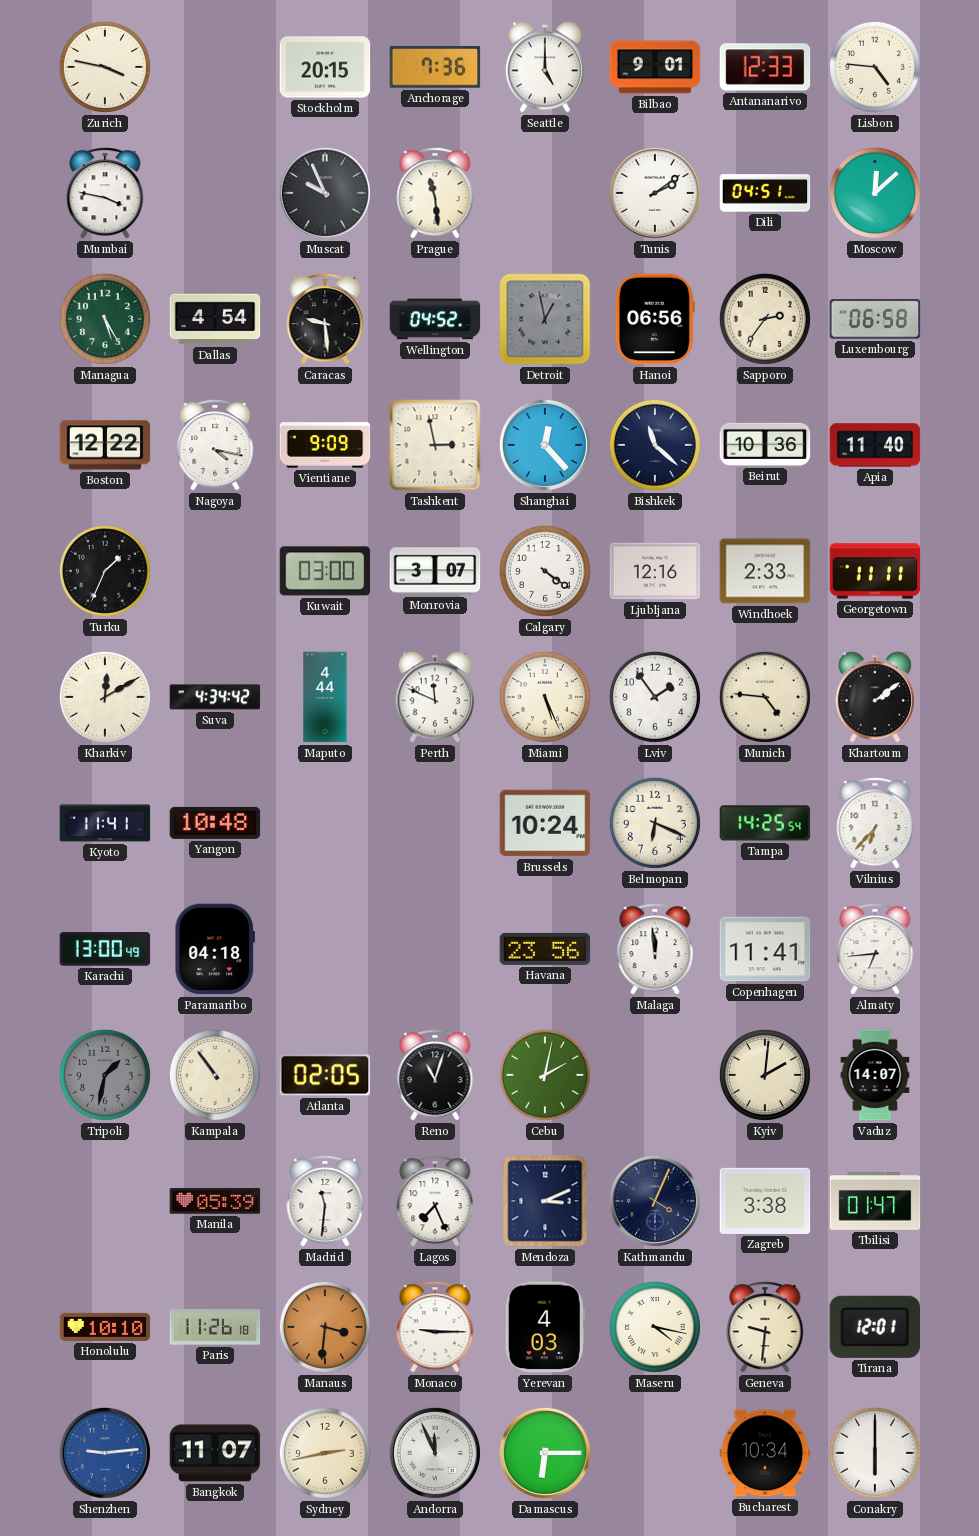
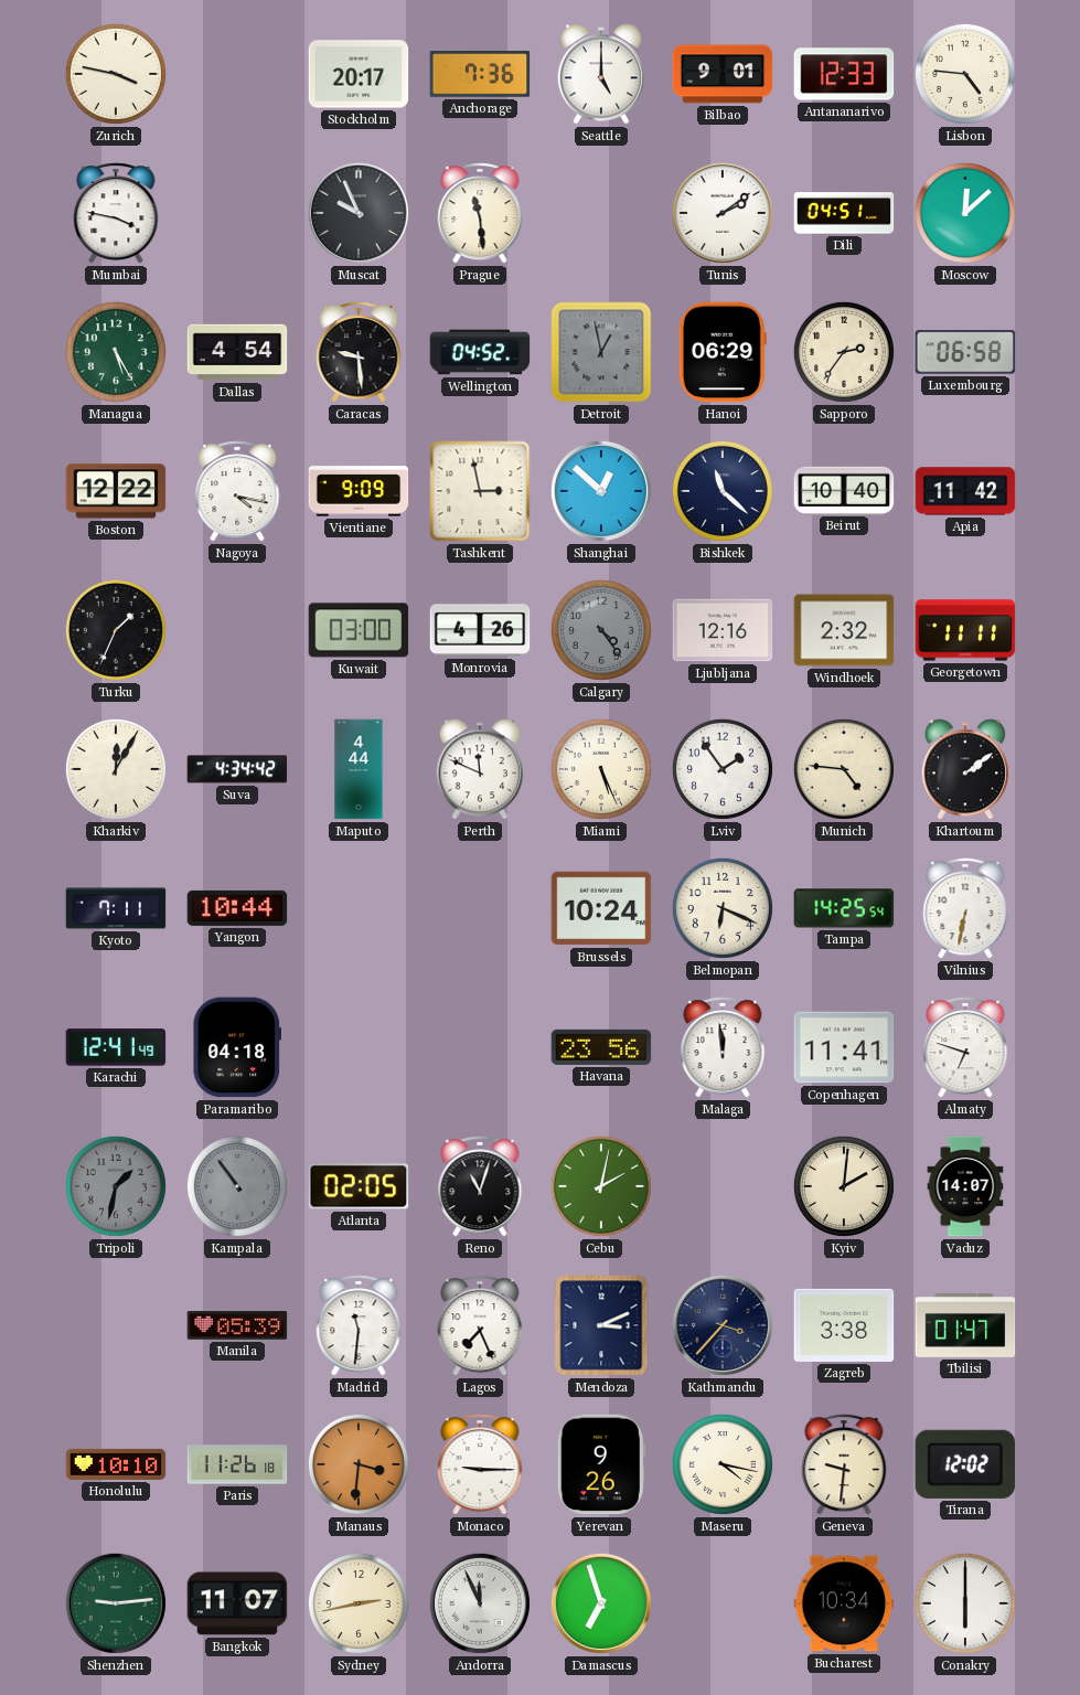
Stockholm: 20:15 -> 20:17 (359, 74)
Hanoi: 06:56 -> 06:29 (723, 352)
Shanghai: 12:23 -> 12:52 (601, 491)
Beirut: 10:36 -> 10:40 (844, 490)
Apia: 11:40 -> 11:42 (965, 491)
Monrovia: 3:07 -> 4:26 (480, 630)
Calgary: 4:21 -> 4:24 (601, 630)
Calgary dial: white -> grey (601, 630)
Windhoek: 2:33 -> 2:32 (844, 630)
Kharkiv: 12:10 -> 12:05 (116, 769)
Kyoto: 11:41 -> 7:11 (116, 908)
Yangon: 10:48 -> 10:44 (237, 908)
Vilnius: 6:37 -> 6:32 (965, 908)
Karachi: 13:00 -> 12:41 (116, 1047)
Almaty: 6:44 -> 6:48 (965, 1047)
Kampala dial: cream -> grey (237, 1186)
Kathmandu: 4:04 -> 3:37 (723, 1325)
Yerevan: 4:03 -> 9:26 (601, 1464)
Tirana: 12:01 -> 12:02 (964, 1464)
Shenzhen dial: blue -> green (116, 1603)
Damascus: 6:15 -> 6:57 (601, 1603)
